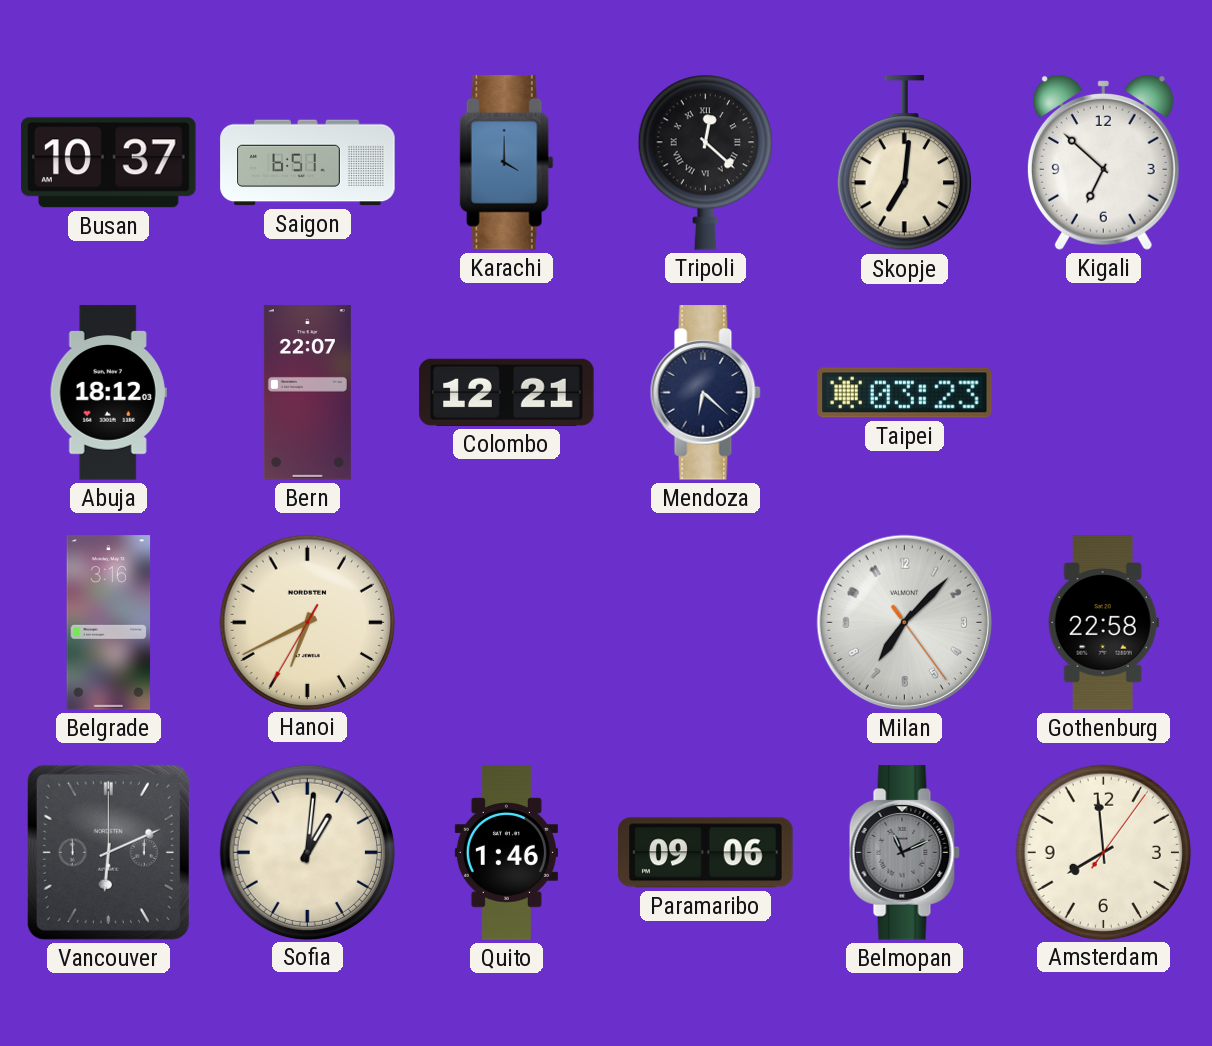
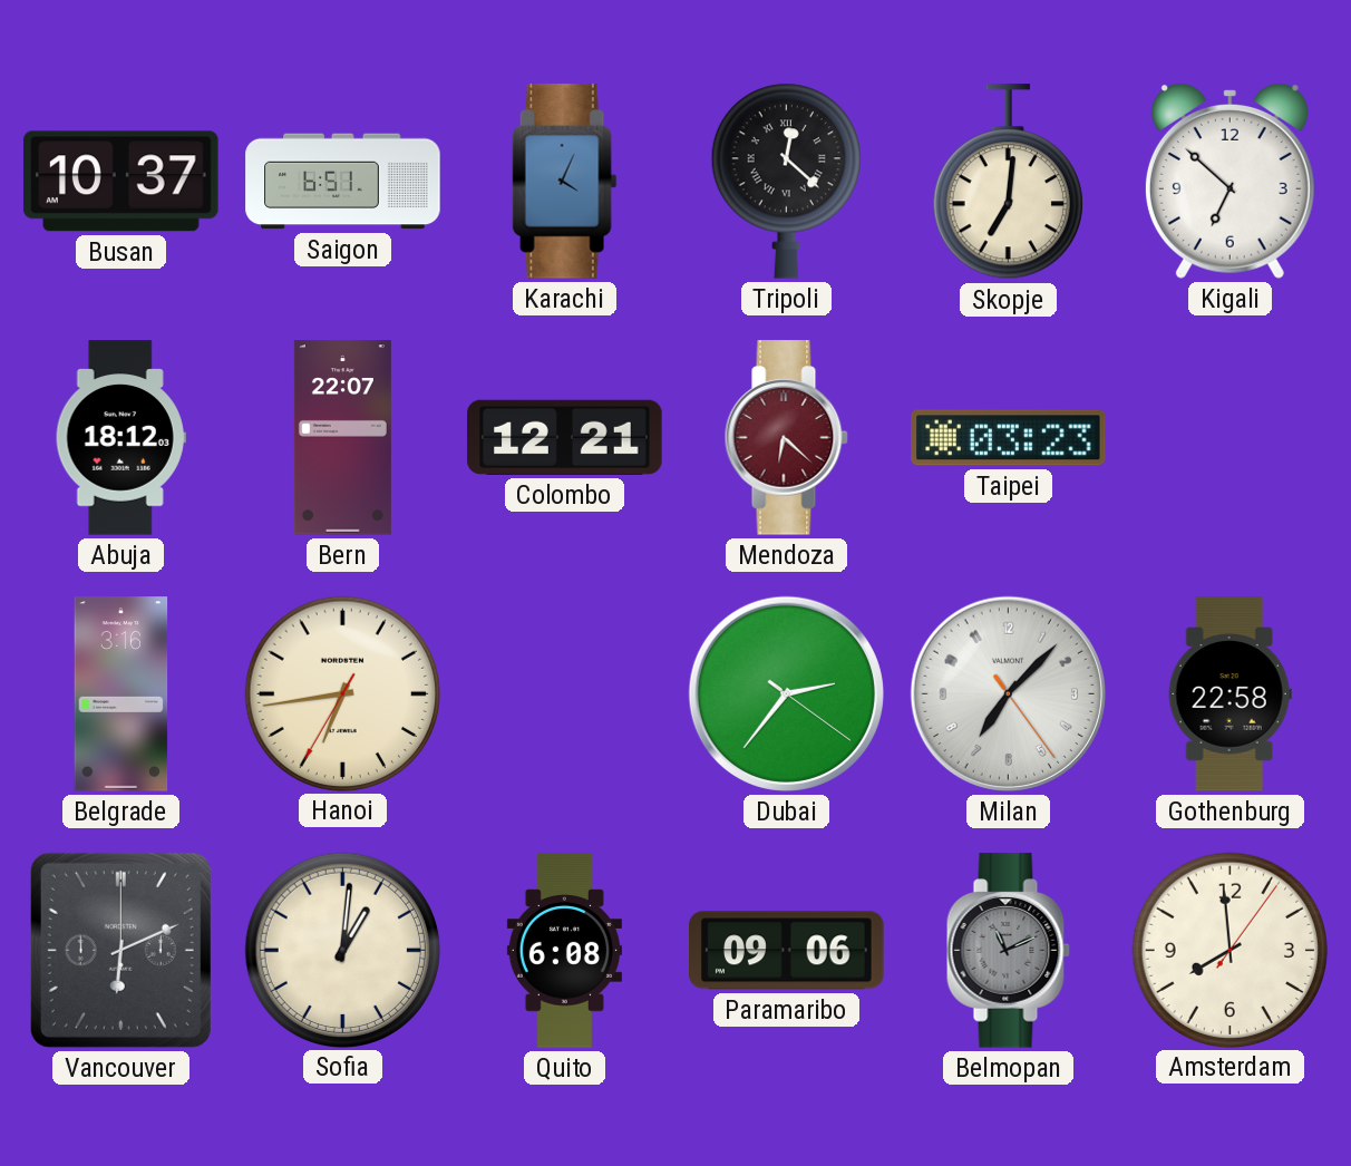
Karachi: 4:00 -> 4:04 (565, 182)
Mendoza dial: navy -> burgundy (786, 438)
Hanoi: 6:40 -> 6:43 (342, 693)
Dubai: none -> 2:36 (786, 693)
Quito: 1:46 -> 6:08 (564, 951)
